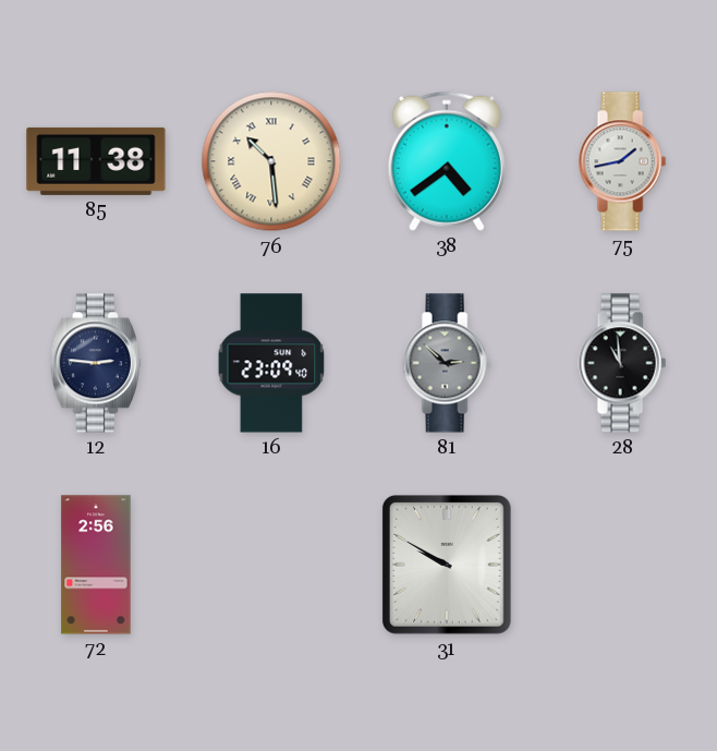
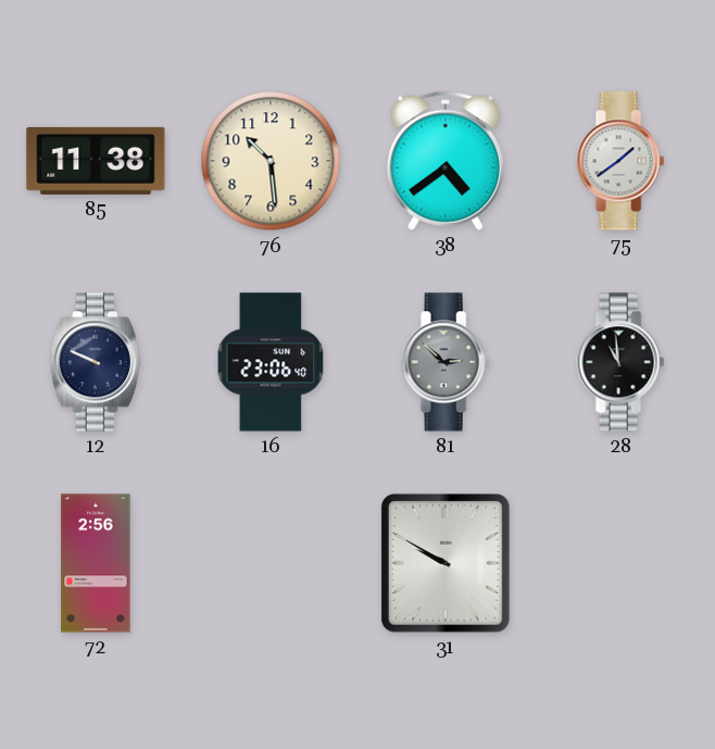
76 numerals: Roman -> Arabic (271, 161)
75: 1:43 -> 1:39 (620, 161)
12: 2:46 -> 9:49 (96, 362)
16: 23:09 -> 23:06 (271, 362)
